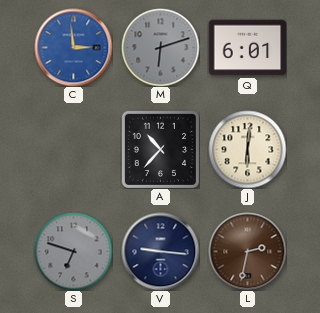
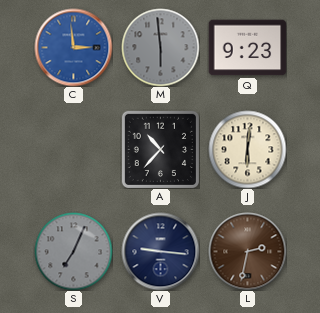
M: 6:12 -> 5:59 (160, 47)
Q: 6:01 -> 9:23 (247, 48)
S: 6:48 -> 7:04 (73, 251)
